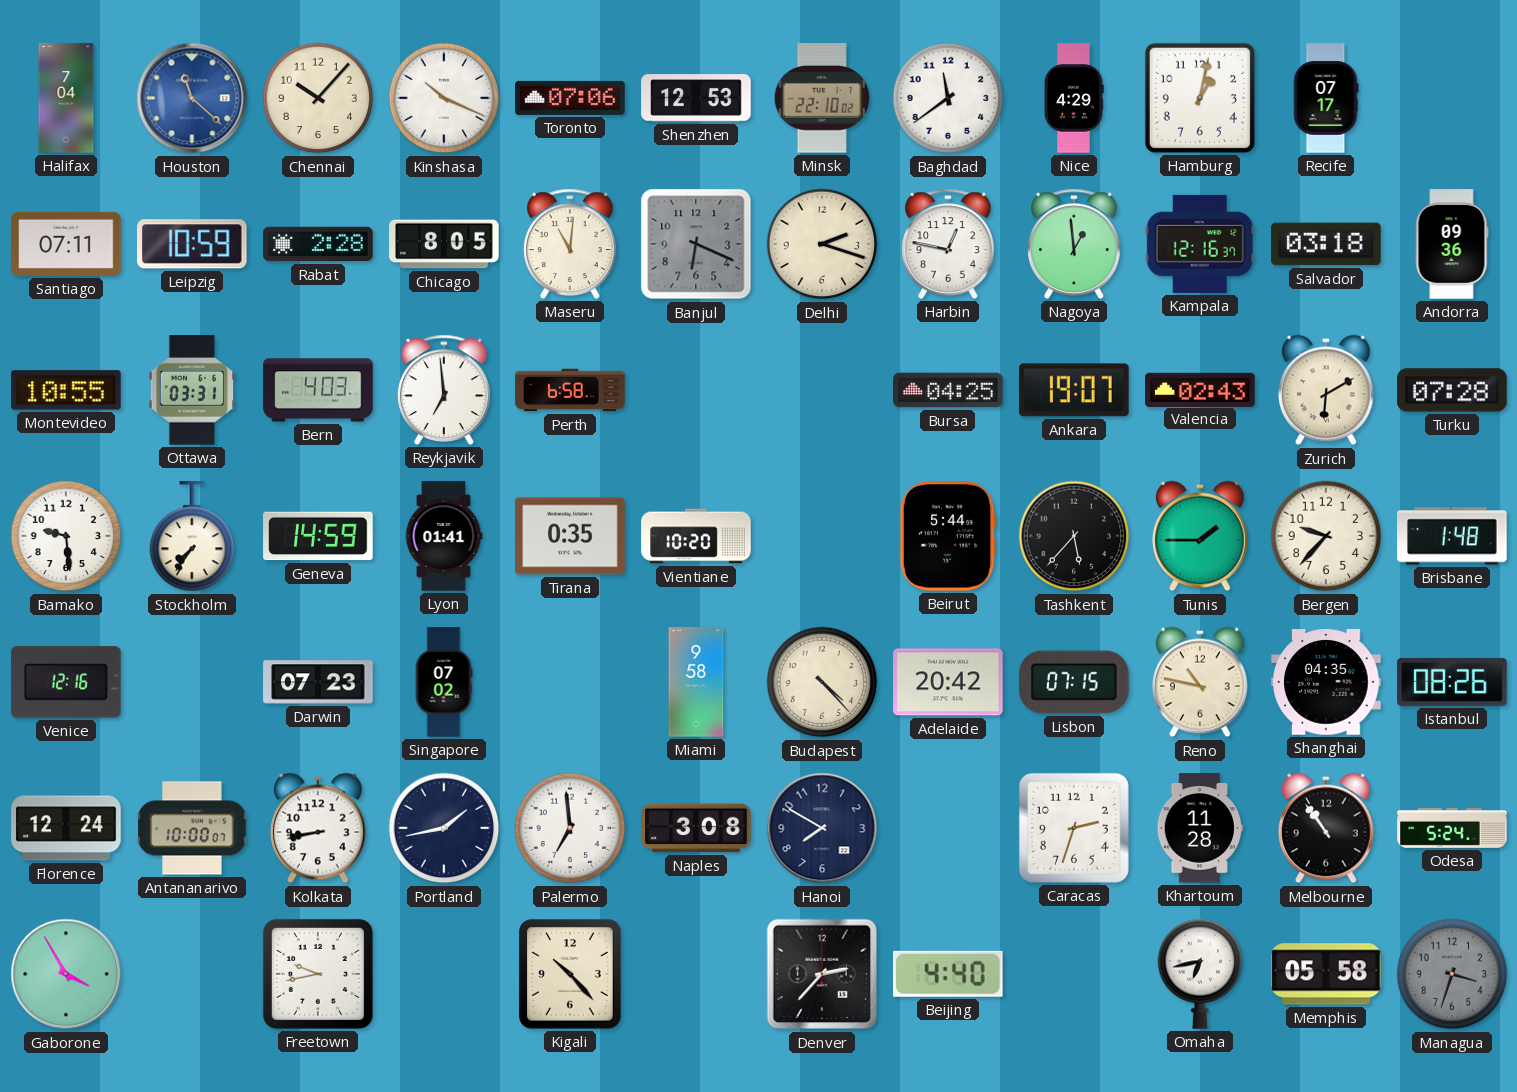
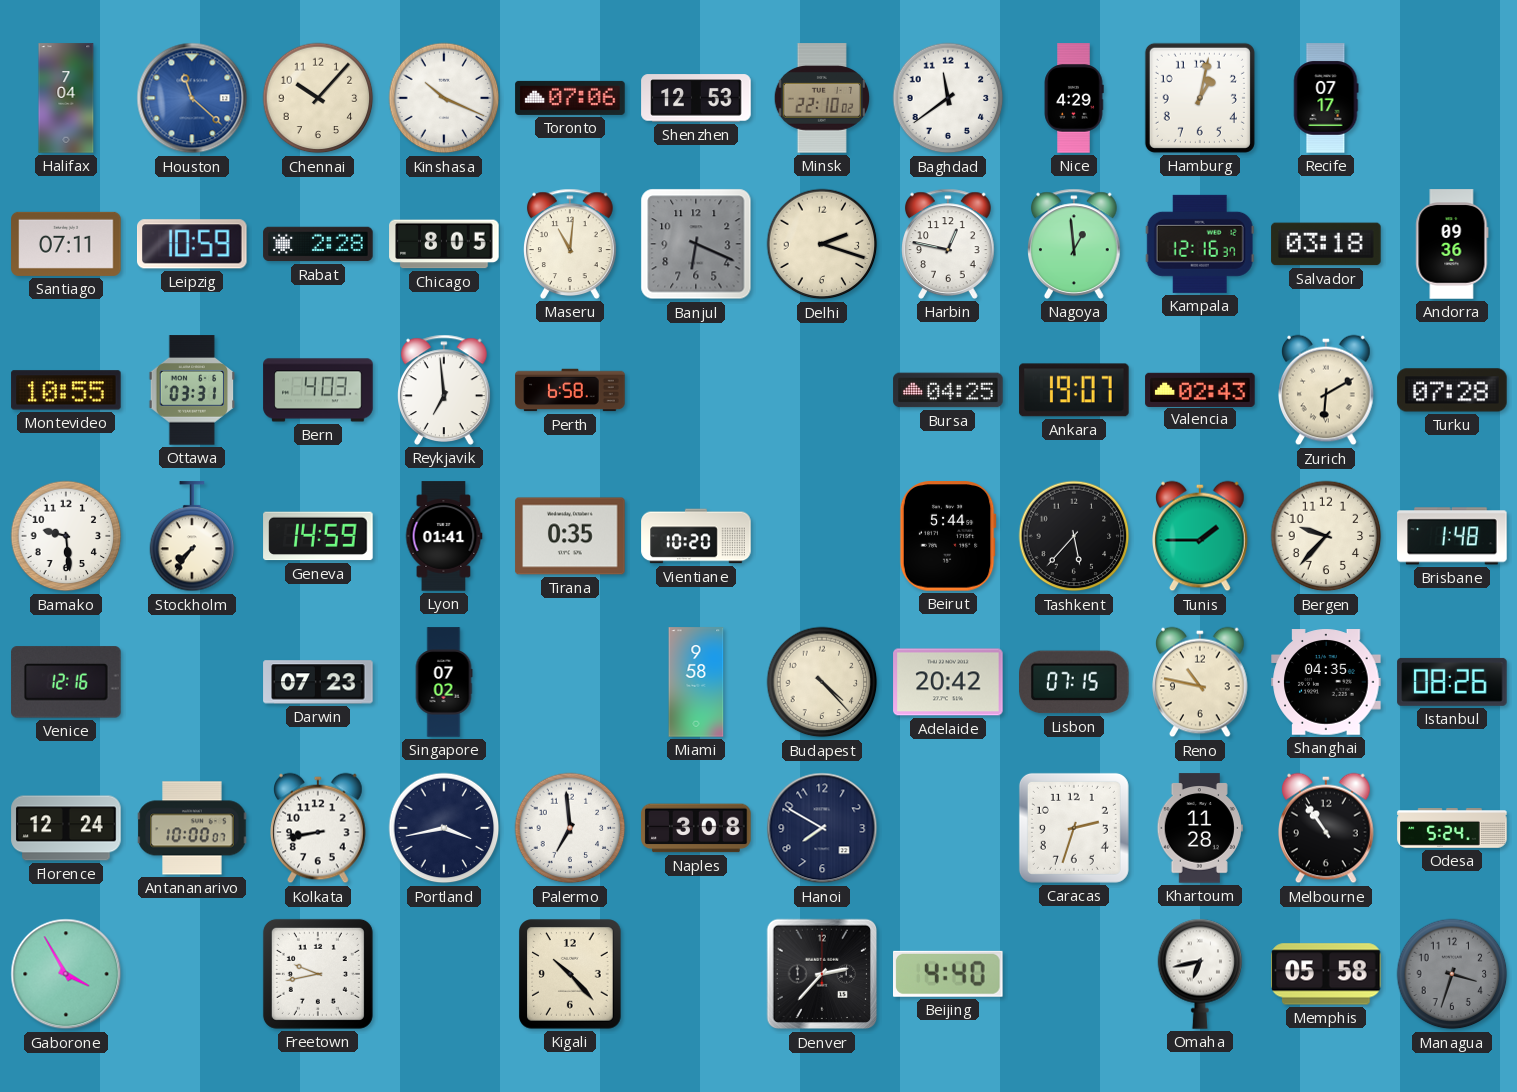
Portland: 1:43 -> 3:43 (444, 828)
